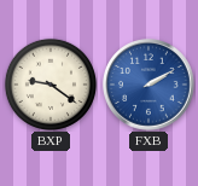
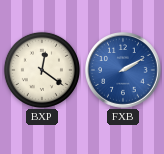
BXP: 9:21 -> 12:21 (42, 70)
